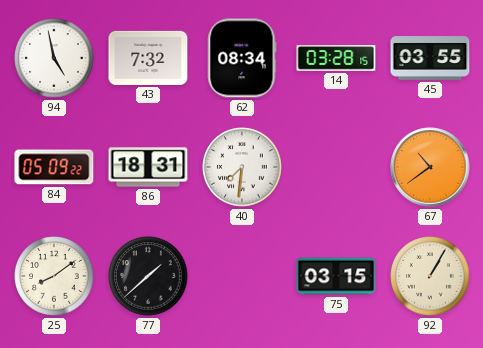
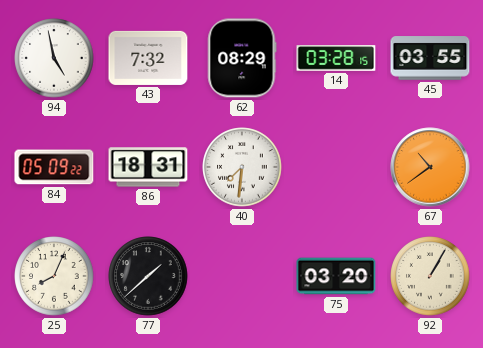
62: 08:34 -> 08:29 (242, 58)
25: 8:09 -> 8:04 (54, 276)
75: 03:15 -> 03:20 (336, 276)
